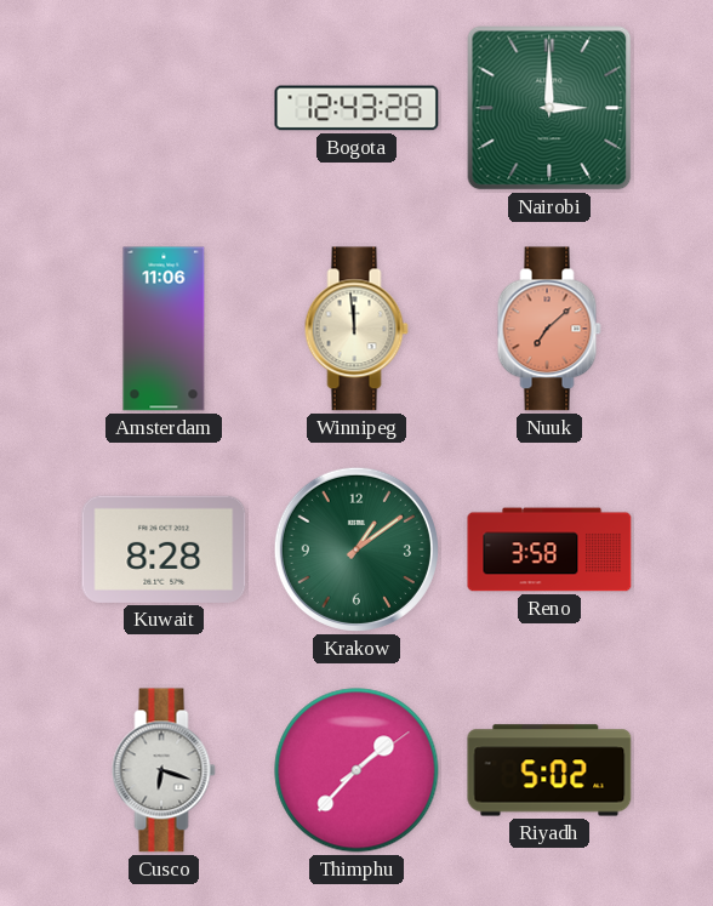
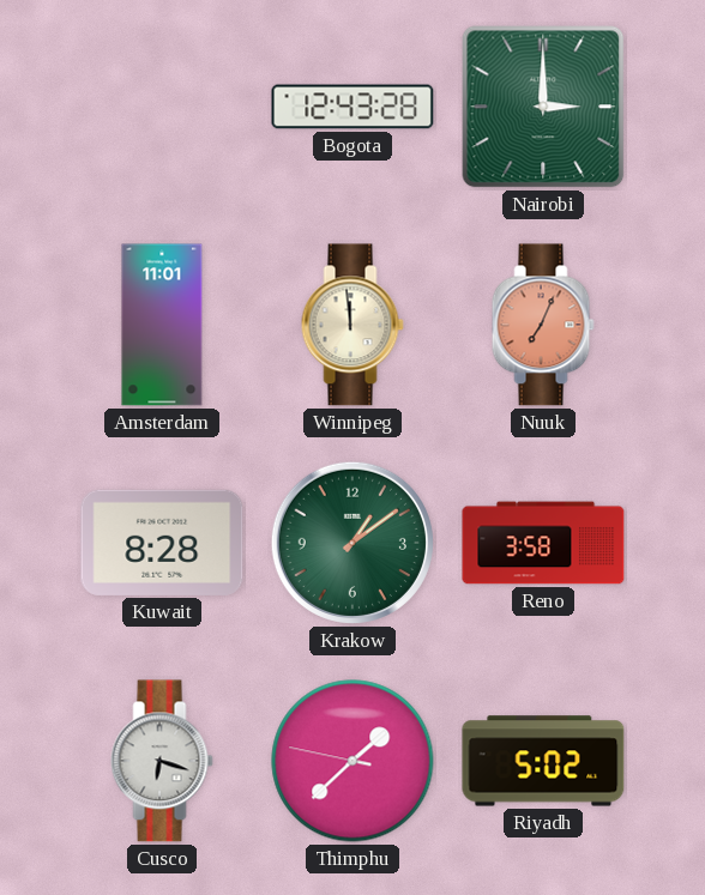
Amsterdam: 11:06 -> 11:01 (162, 325)
Nuuk: 7:08 -> 7:04 (543, 325)
Thimphu: 1:37:09 -> 1:37:47 (352, 761)
